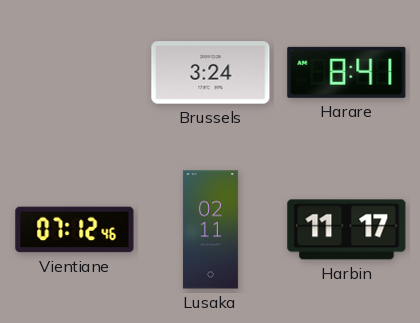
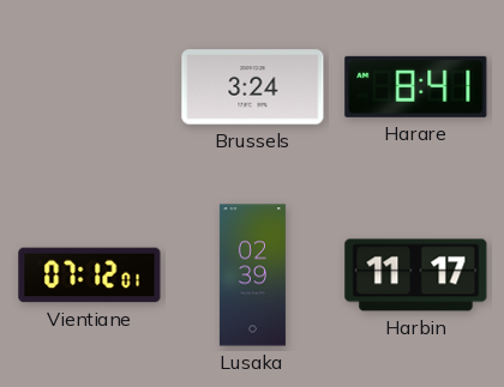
Vientiane: 07:12:46 -> 07:12:01 (90, 276)
Lusaka: 02:11 -> 02:39 (252, 276)
